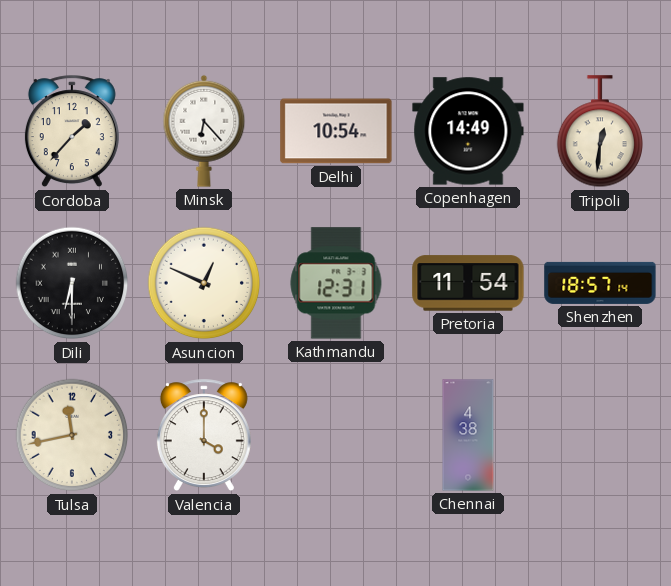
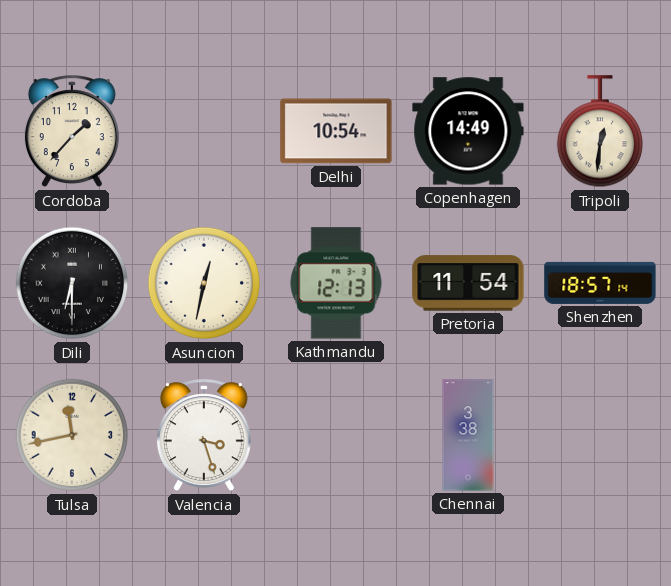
Minsk: 6:23 -> none (204, 131)
Asuncion: 12:49 -> 12:32 (204, 283)
Kathmandu: 12:31 -> 12:13 (336, 283)
Valencia: 4:00 -> 3:27 (204, 436)
Chennai: 4:38 -> 3:38 (468, 435)
